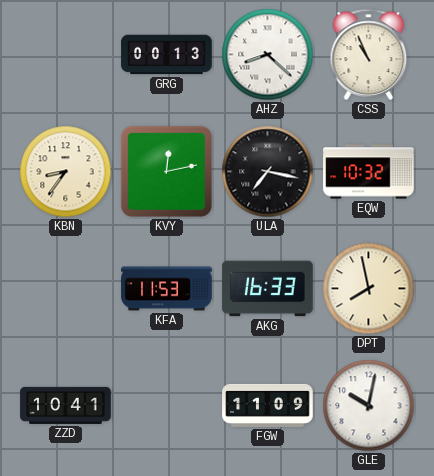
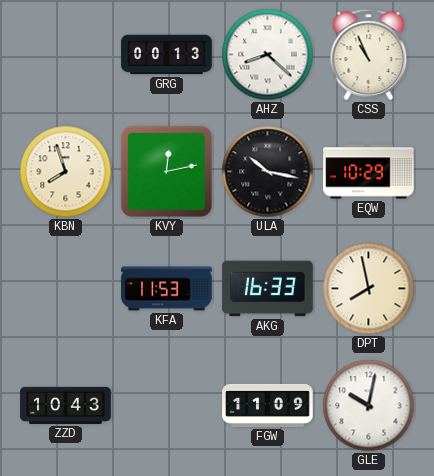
KBN: 8:36 -> 7:57 (66, 172)
ULA: 7:17 -> 10:17 (268, 172)
EQW: 10:32 -> 10:29 (369, 172)
ZZD: 10:41 -> 10:43 (66, 405)
